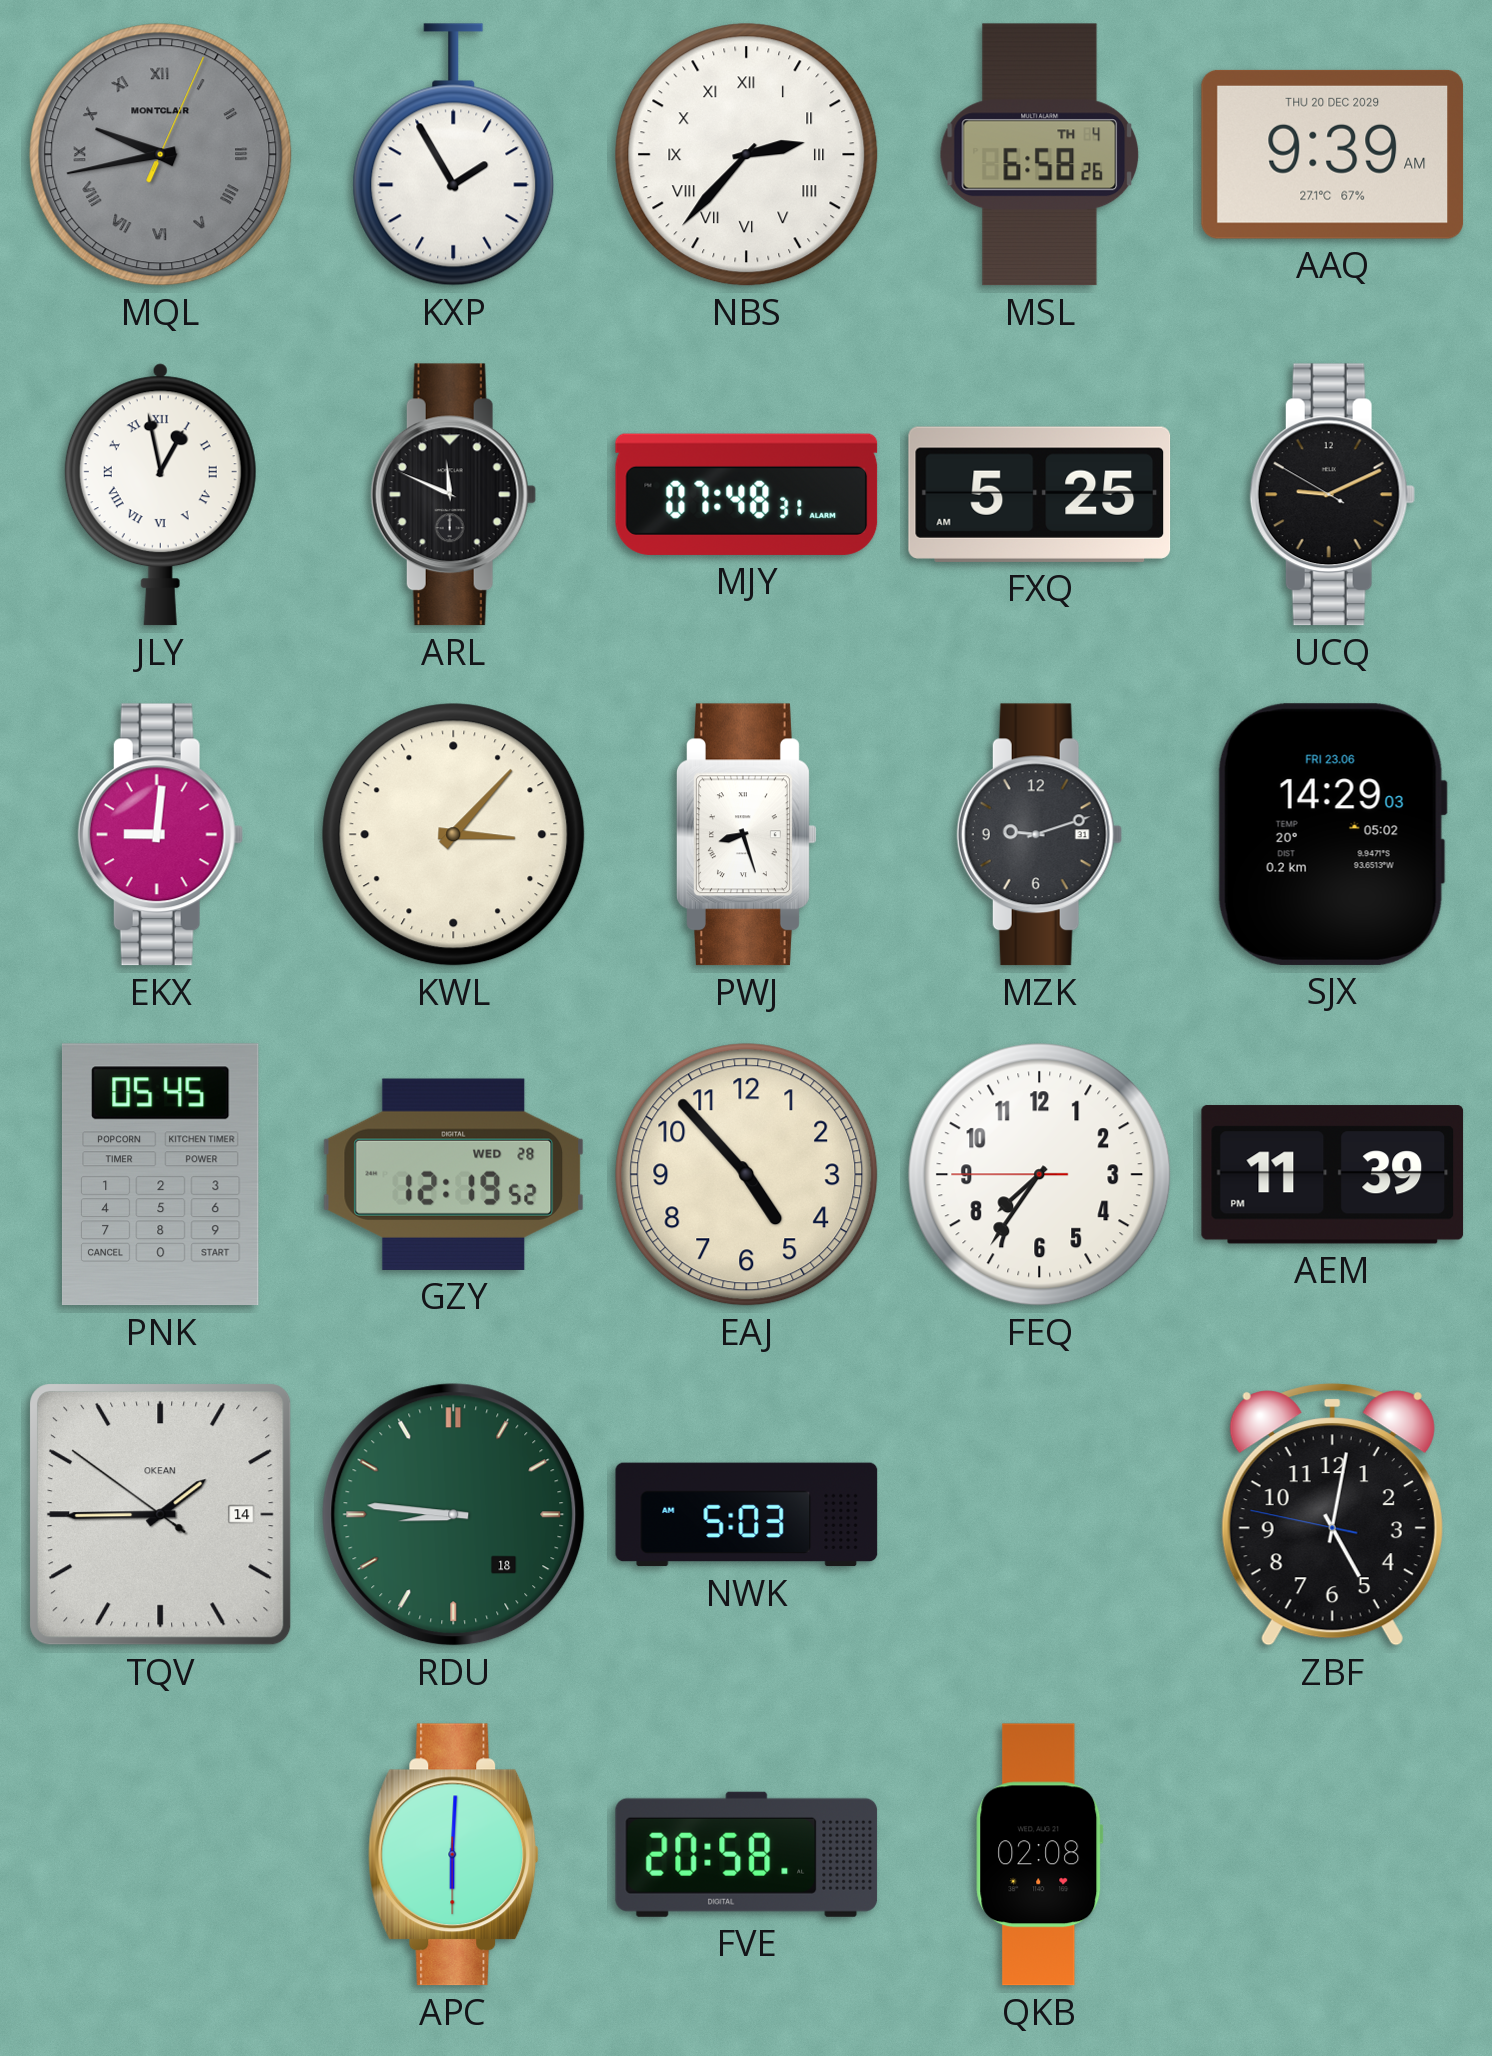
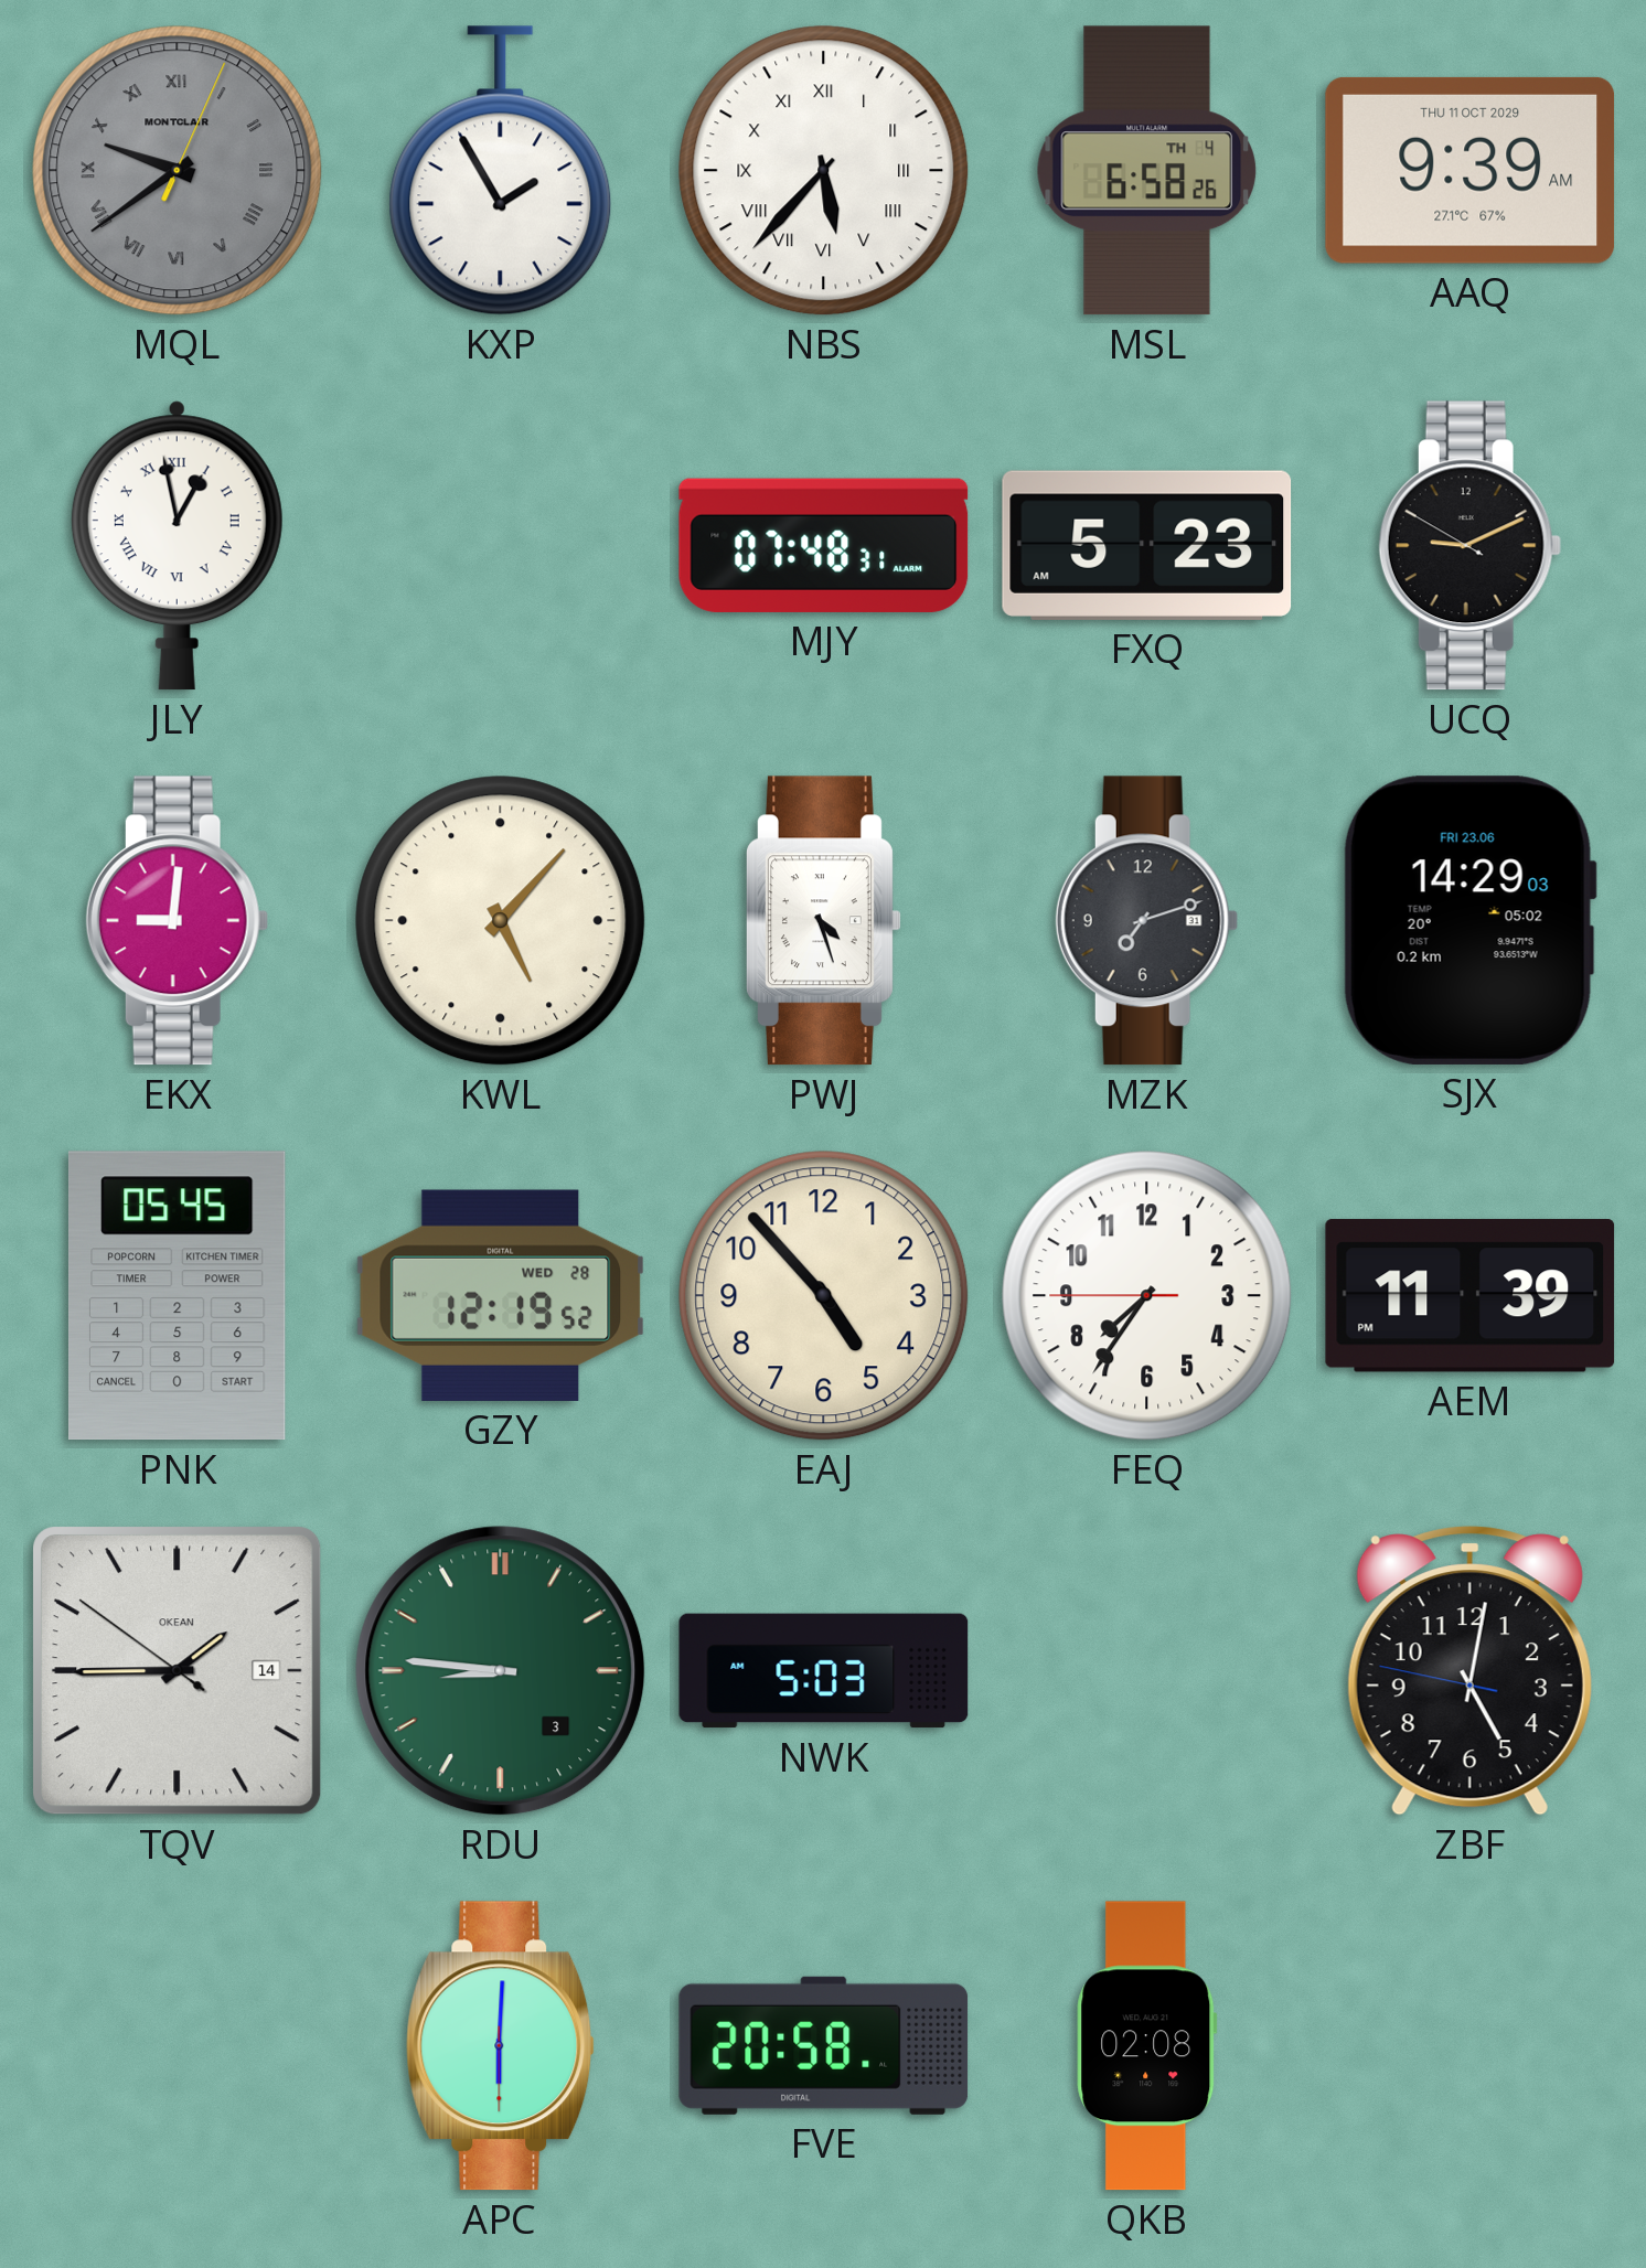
MQL: 9:43 -> 9:39 (178, 171)
NBS: 2:37 -> 5:37 (824, 171)
AAQ date: THU 20 DEC 2029 -> THU 11 OCT 2029 (1471, 170)
ARL: 11:49 -> none (453, 495)
FXQ: 5:25 -> 5:23 (1147, 545)
KWL: 3:07 -> 5:07 (501, 921)
PWJ: 8:27 -> 4:27 (824, 921)
MZK: 9:12 -> 7:12 (1146, 921)
RDU date: 18 -> 3 (501, 1671)
